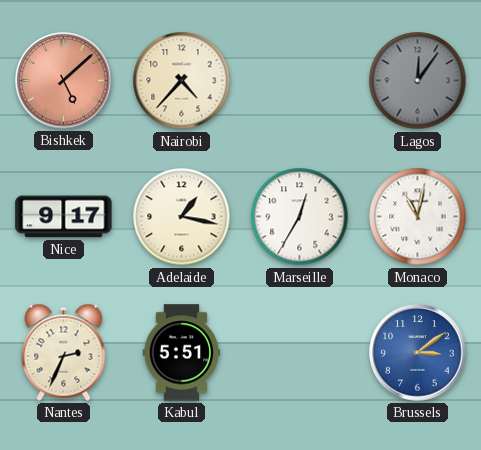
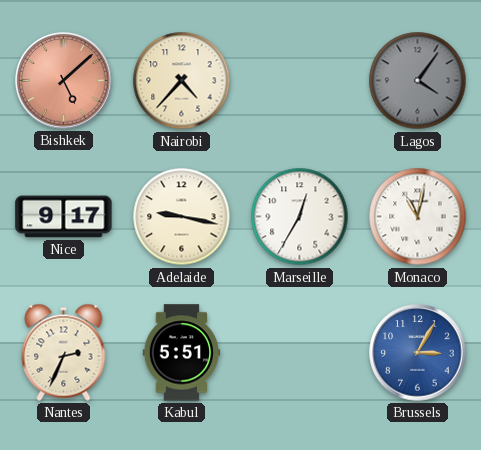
Lagos: 12:06 -> 4:06 (418, 81)
Adelaide: 1:17 -> 9:17 (182, 217)
Brussels: 3:09 -> 3:05 (418, 353)
